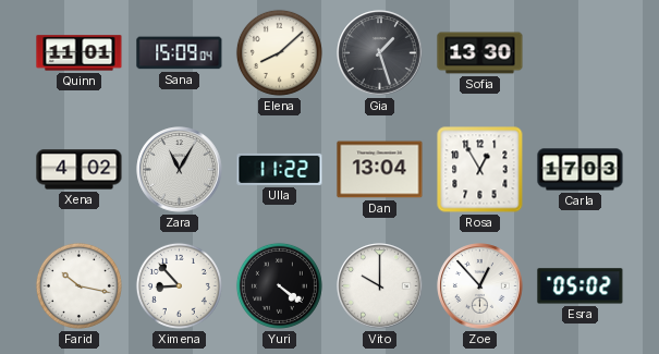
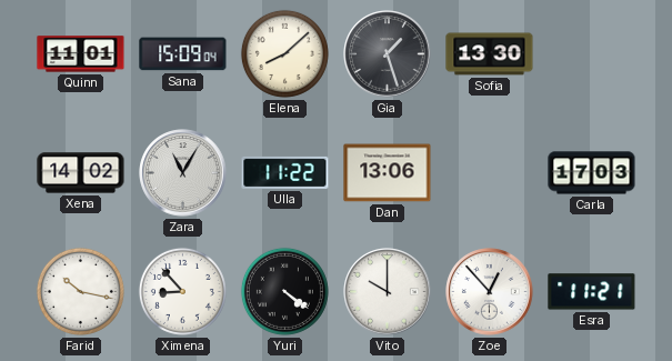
Xena: 4:02 -> 14:02 (81, 173)
Dan: 13:04 -> 13:06 (388, 173)
Rosa: 12:55 -> none (480, 170)
Esra: 05:02 -> 11:21 (592, 292)
